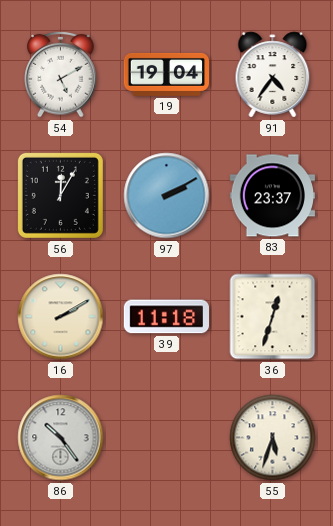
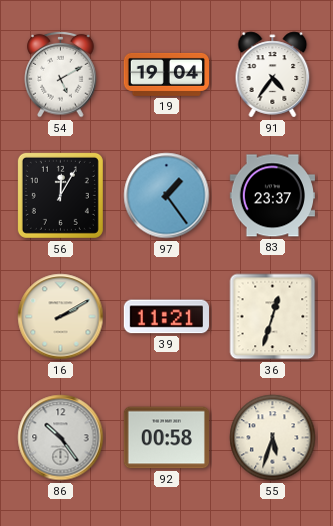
97: 2:10 -> 1:24 (167, 196)
39: 11:18 -> 11:21 (166, 317)
92: none -> 00:58 (166, 438)
